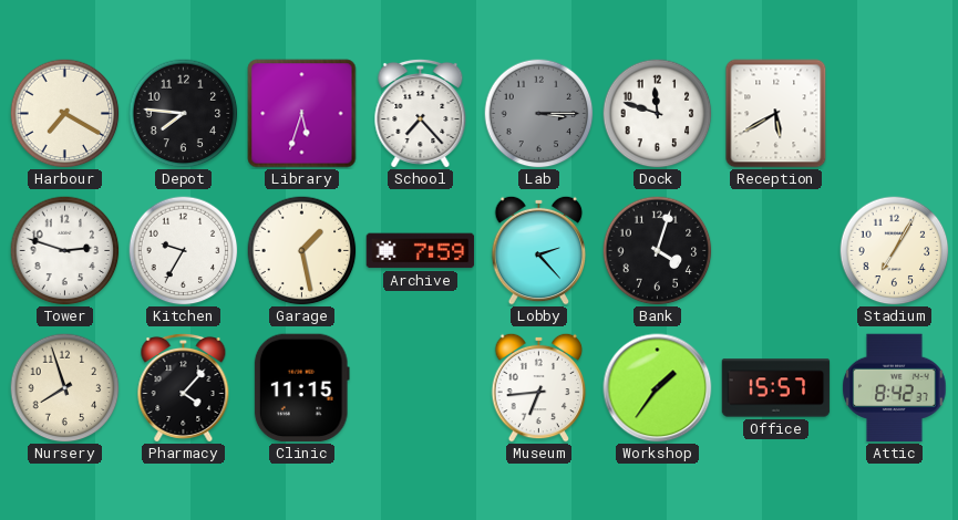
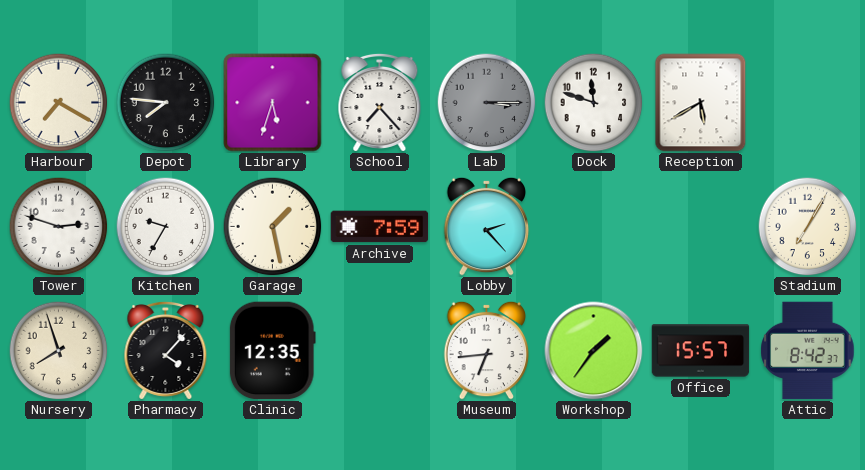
Bank: 4:03 -> none (658, 251)
Clinic: 11:15 -> 12:35 (272, 351)
